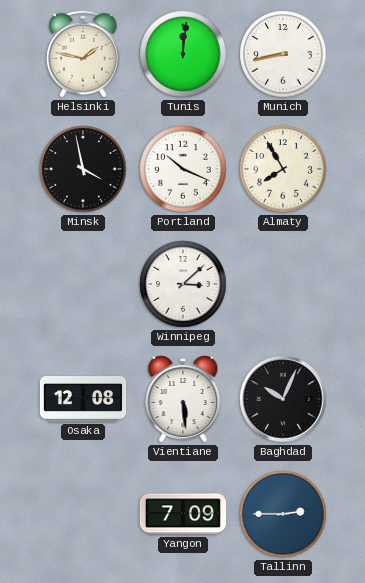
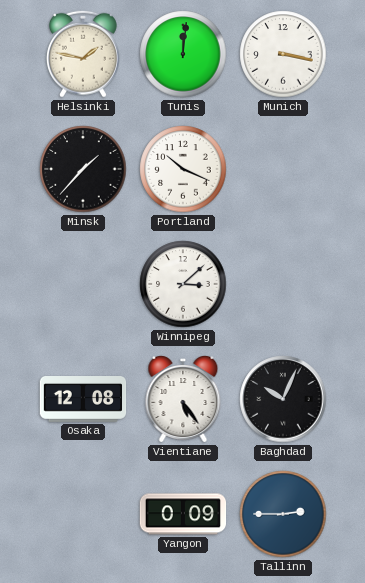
Munich: 8:43 -> 3:17 (283, 54)
Minsk: 3:58 -> 1:37 (83, 169)
Almaty: 7:55 -> none (283, 169)
Vientiane: 5:29 -> 5:24 (183, 399)
Yangon: 7:09 -> 0:09 (183, 514)
